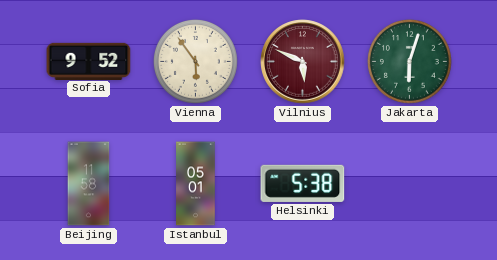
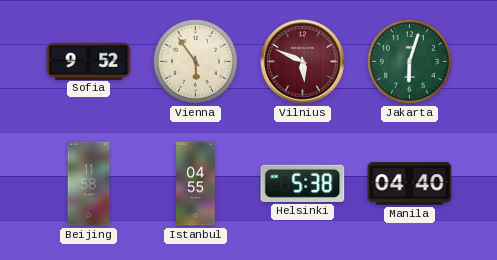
Istanbul: 05:01 -> 04:55 (196, 184)
Manila: none -> 04:40 (410, 184)
